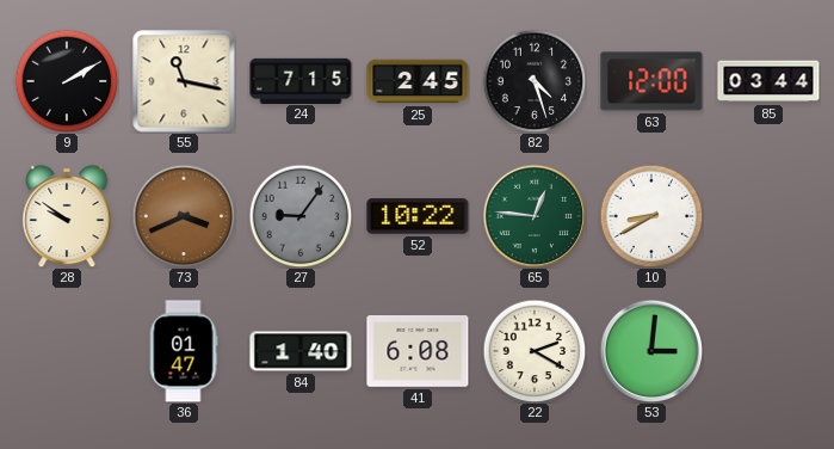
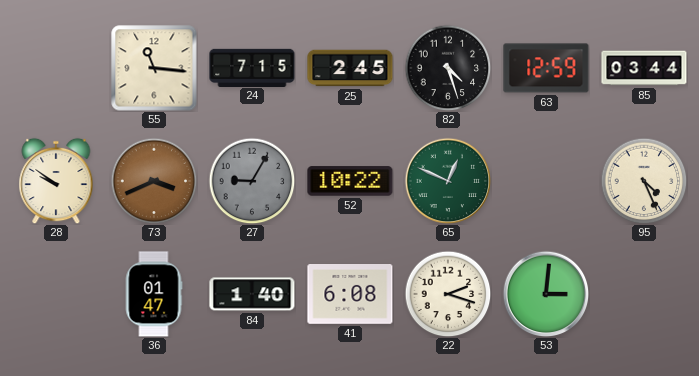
9: 2:10 -> none (67, 81)
55: 11:17 -> 11:16 (154, 68)
63: 12:00 -> 12:59 (546, 68)
27: 9:06 -> 9:05 (252, 181)
65: 12:46 -> 12:49 (448, 181)
10: 8:40 -> none (651, 216)
95: none -> 4:26 (644, 181)
22: 2:20 -> 2:18 (448, 294)
